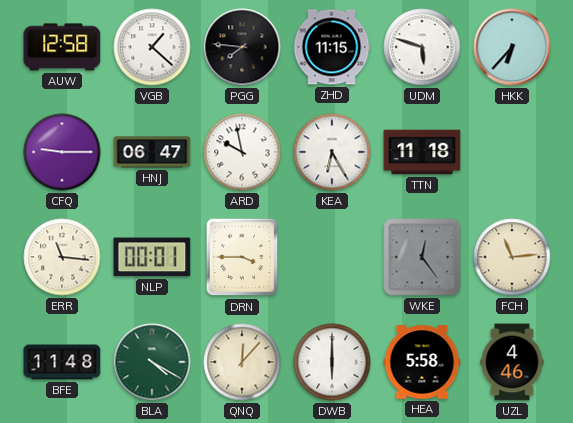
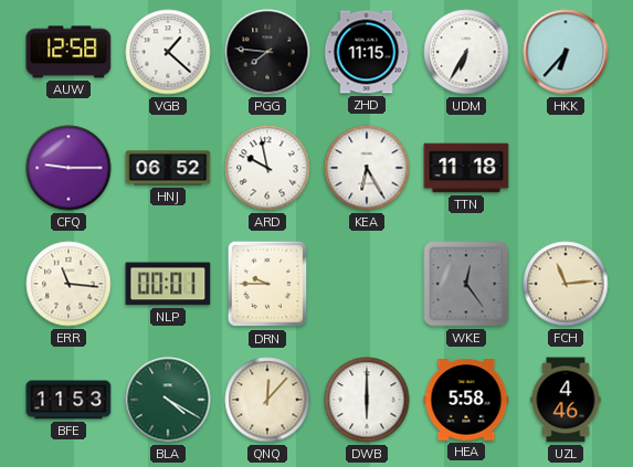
UDM: 5:48 -> 6:35 (466, 52)
HNJ: 06:47 -> 06:52 (168, 168)
DRN: 3:45 -> 9:45 (267, 284)
BFE: 11:48 -> 11:53 (68, 400)
